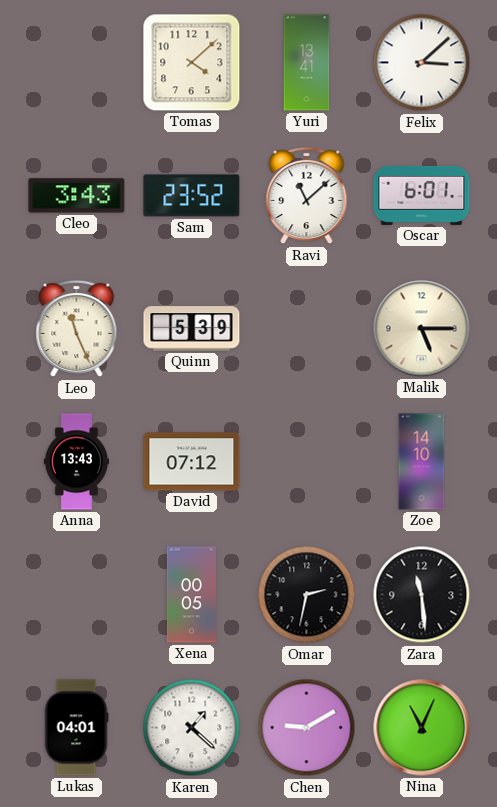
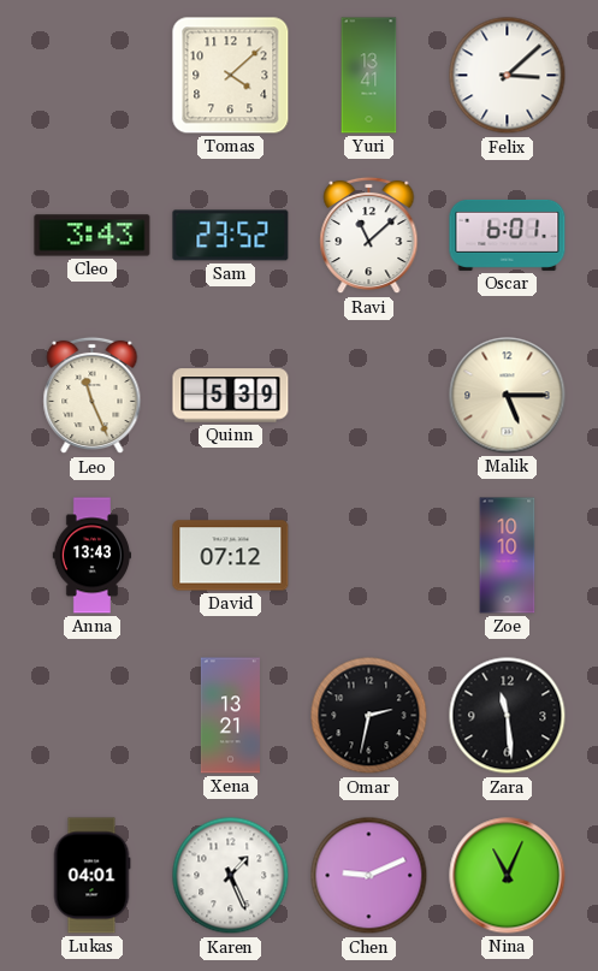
Zoe: 14:10 -> 10:10 (508, 556)
Xena: 00:05 -> 13:21 (230, 716)
Karen: 1:22 -> 1:26 (231, 876)
Chen: 9:10 -> 9:11 (369, 876)
